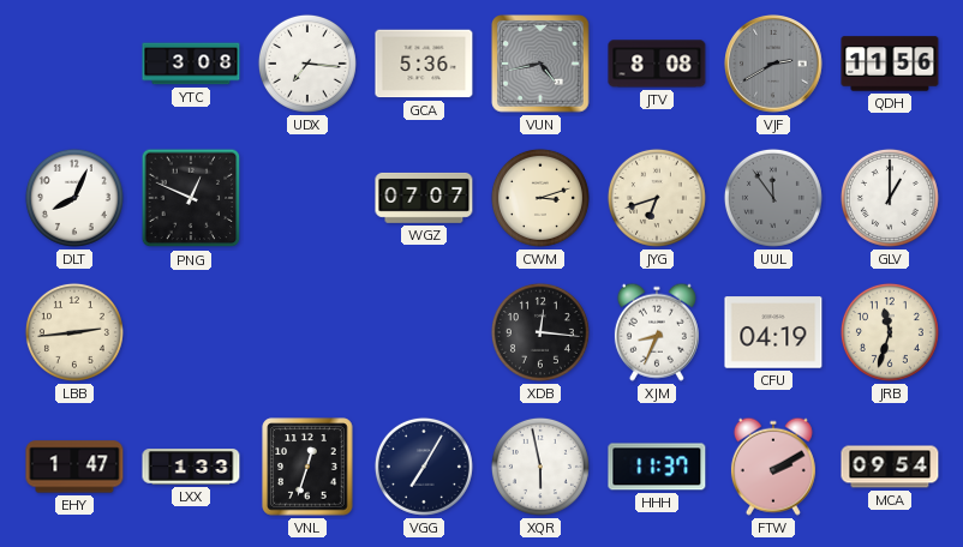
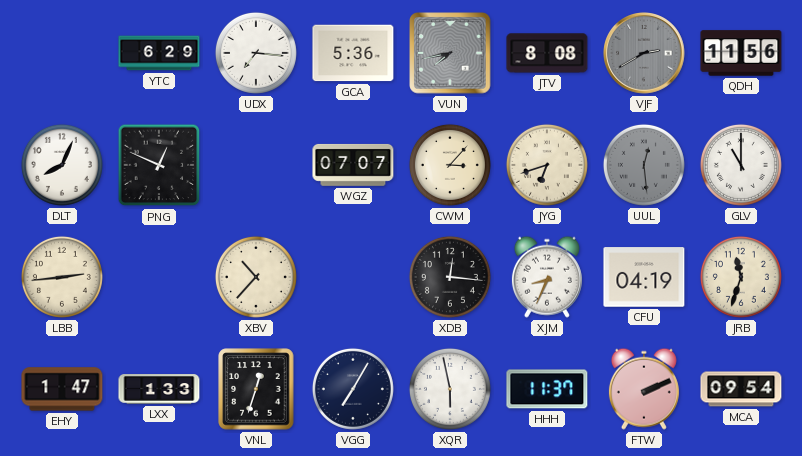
YTC: 3:08 -> 6:29 (159, 53)
VUN: 4:43 -> 7:43 (450, 53)
CWM: 3:12 -> 3:07 (450, 165)
UUL: 11:54 -> 12:29 (644, 165)
GLV: 1:00 -> 11:00 (741, 165)
XBV: none -> 10:37 (256, 277)
FTW: 2:10 -> 2:11 (644, 389)
